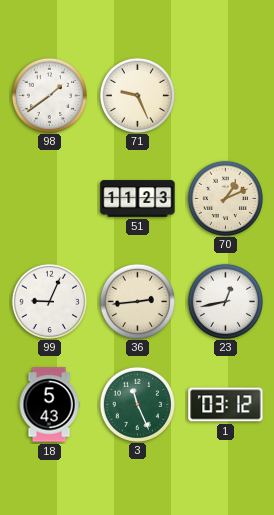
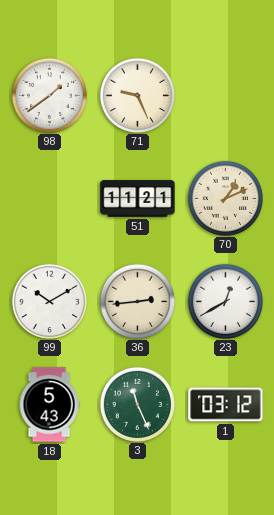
51: 11:23 -> 11:21 (138, 199)
99: 9:04 -> 10:10 (49, 301)
23: 12:43 -> 12:40 (225, 301)
